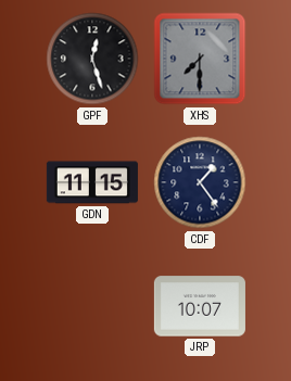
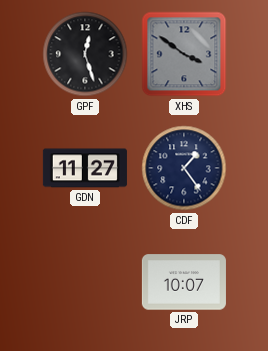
XHS: 7:30 -> 3:51 (184, 54)
GDN: 11:15 -> 11:27 (85, 168)
